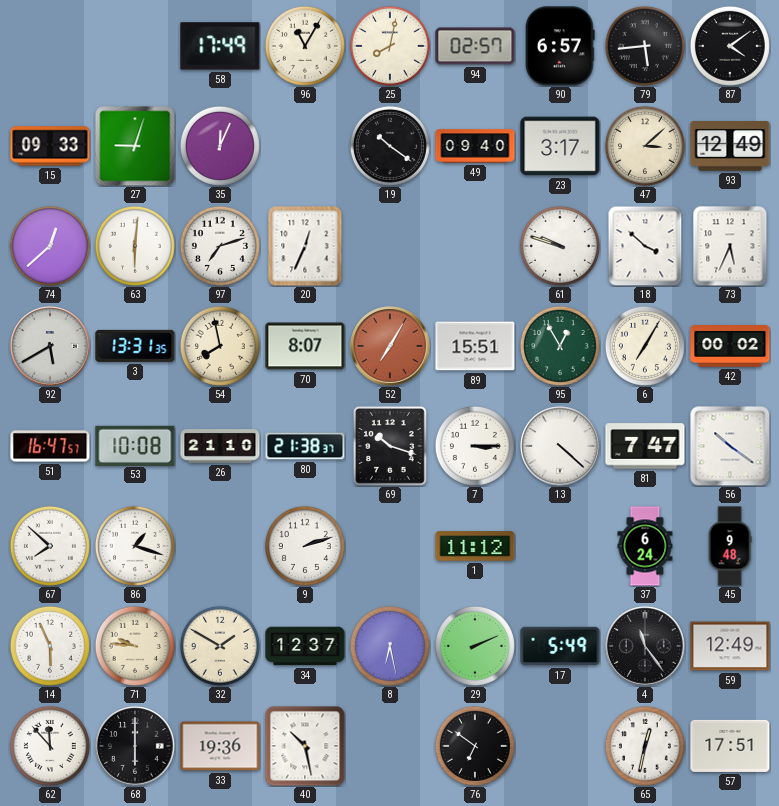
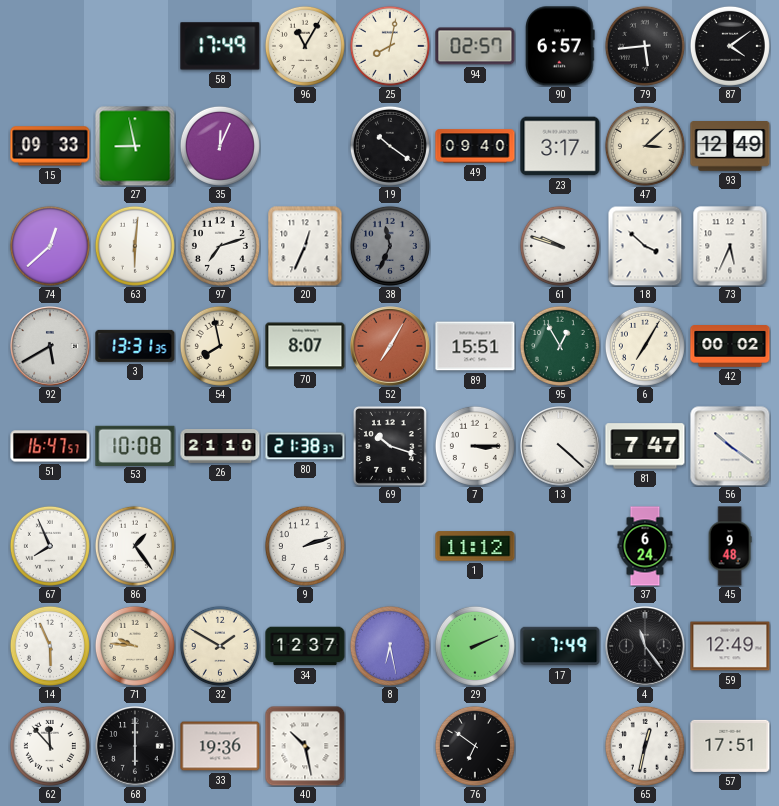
27: 9:03 -> 8:58 (135, 146)
38: none -> 11:34 (390, 246)
67: 7:52 -> 7:56 (50, 546)
86: 1:18 -> 1:24 (135, 546)
17: 5:49 -> 7:49 (560, 646)
